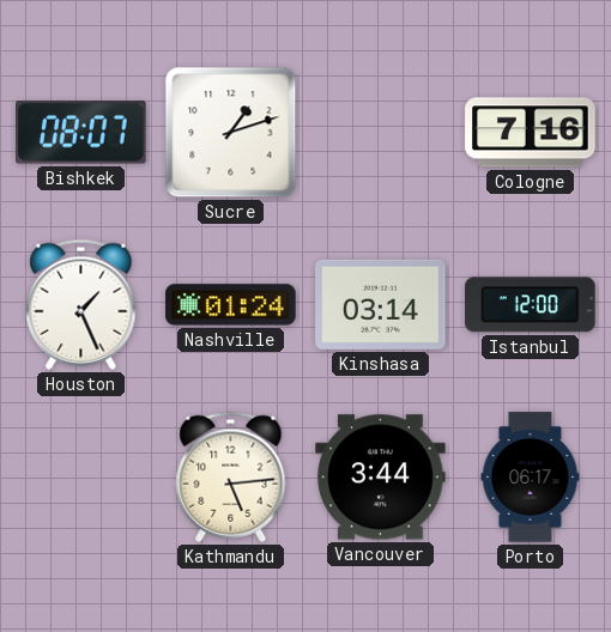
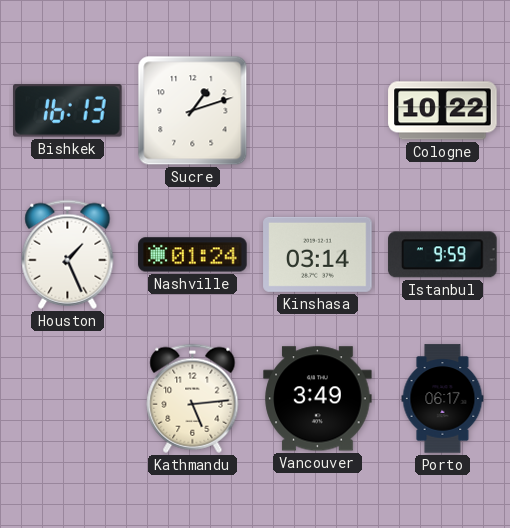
Bishkek: 08:07 -> 16:13 (68, 111)
Cologne: 7:16 -> 10:22 (443, 111)
Istanbul: 12:00 -> 9:59 (443, 255)
Vancouver: 3:44 -> 3:49 (318, 399)
